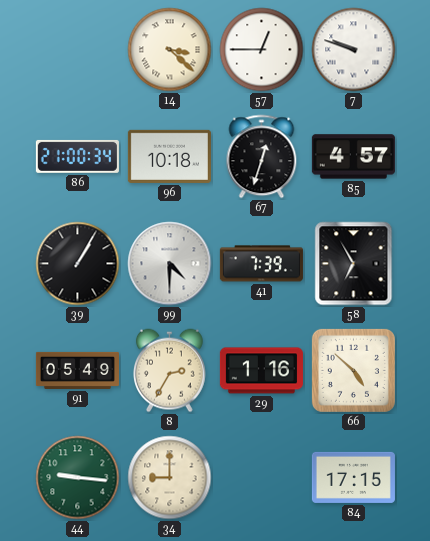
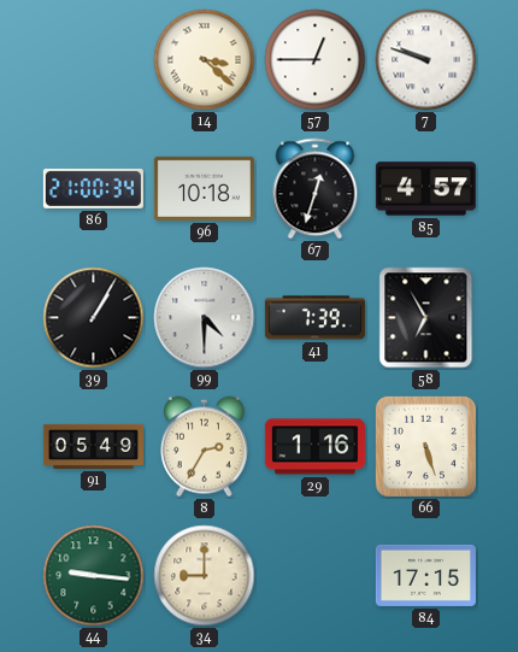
66: 4:52 -> 5:27 (425, 446)
